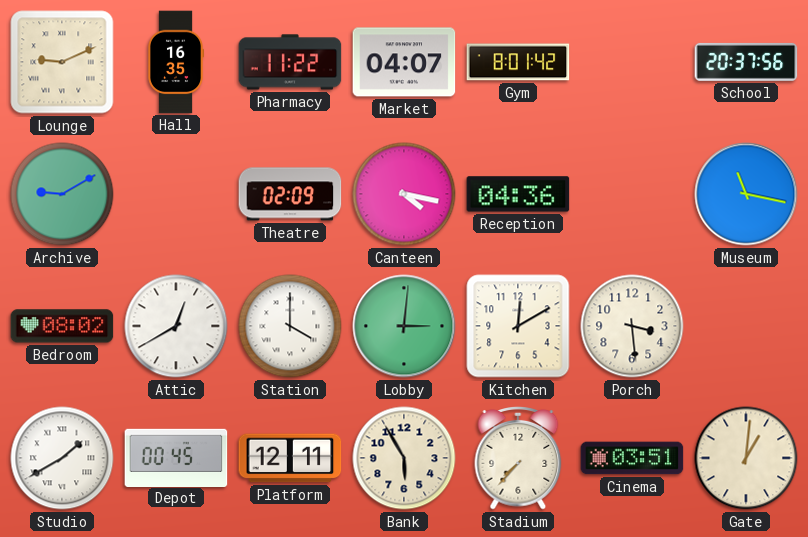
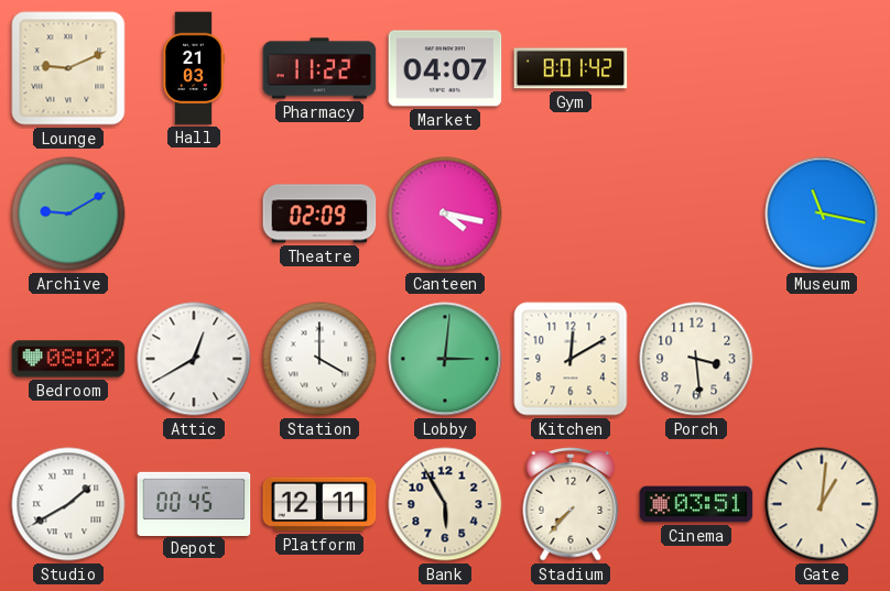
Hall: 16:35 -> 21:03 (194, 68)
School: 20:37 -> none (746, 62)
Reception: 04:36 -> none (518, 194)
